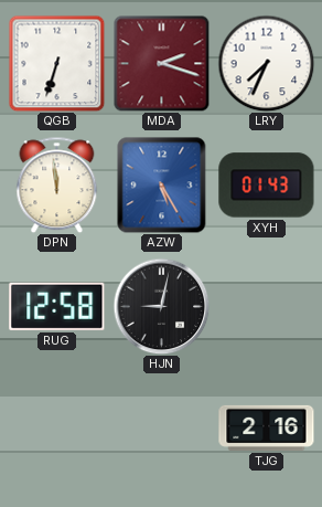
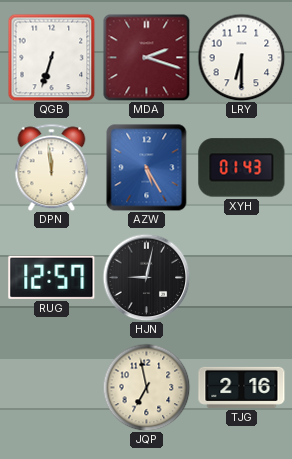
LRY: 7:34 -> 6:30 (241, 57)
RUG: 12:58 -> 12:57 (52, 277)
JQP: none -> 6:58 (146, 387)
